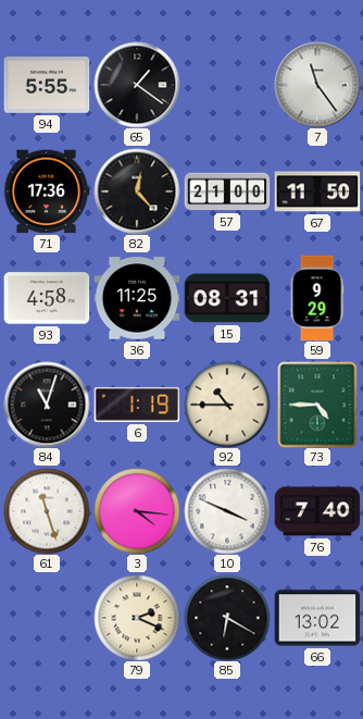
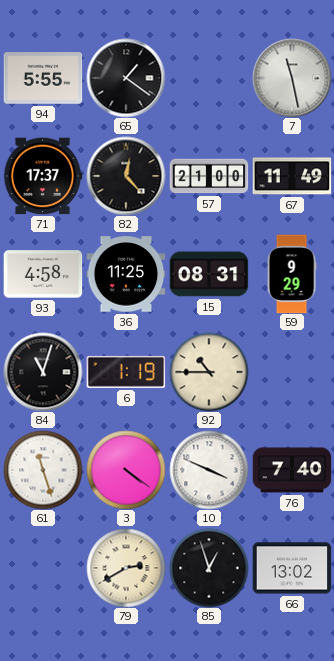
7: 11:24 -> 11:28 (292, 78)
71: 17:36 -> 17:37 (43, 176)
67: 11:50 -> 11:49 (292, 176)
73: 4:45 -> none (317, 405)
3: 4:16 -> 4:21 (126, 470)
79: 2:19 -> 2:40 (126, 568)
85: 6:20 -> 12:57 (209, 568)
